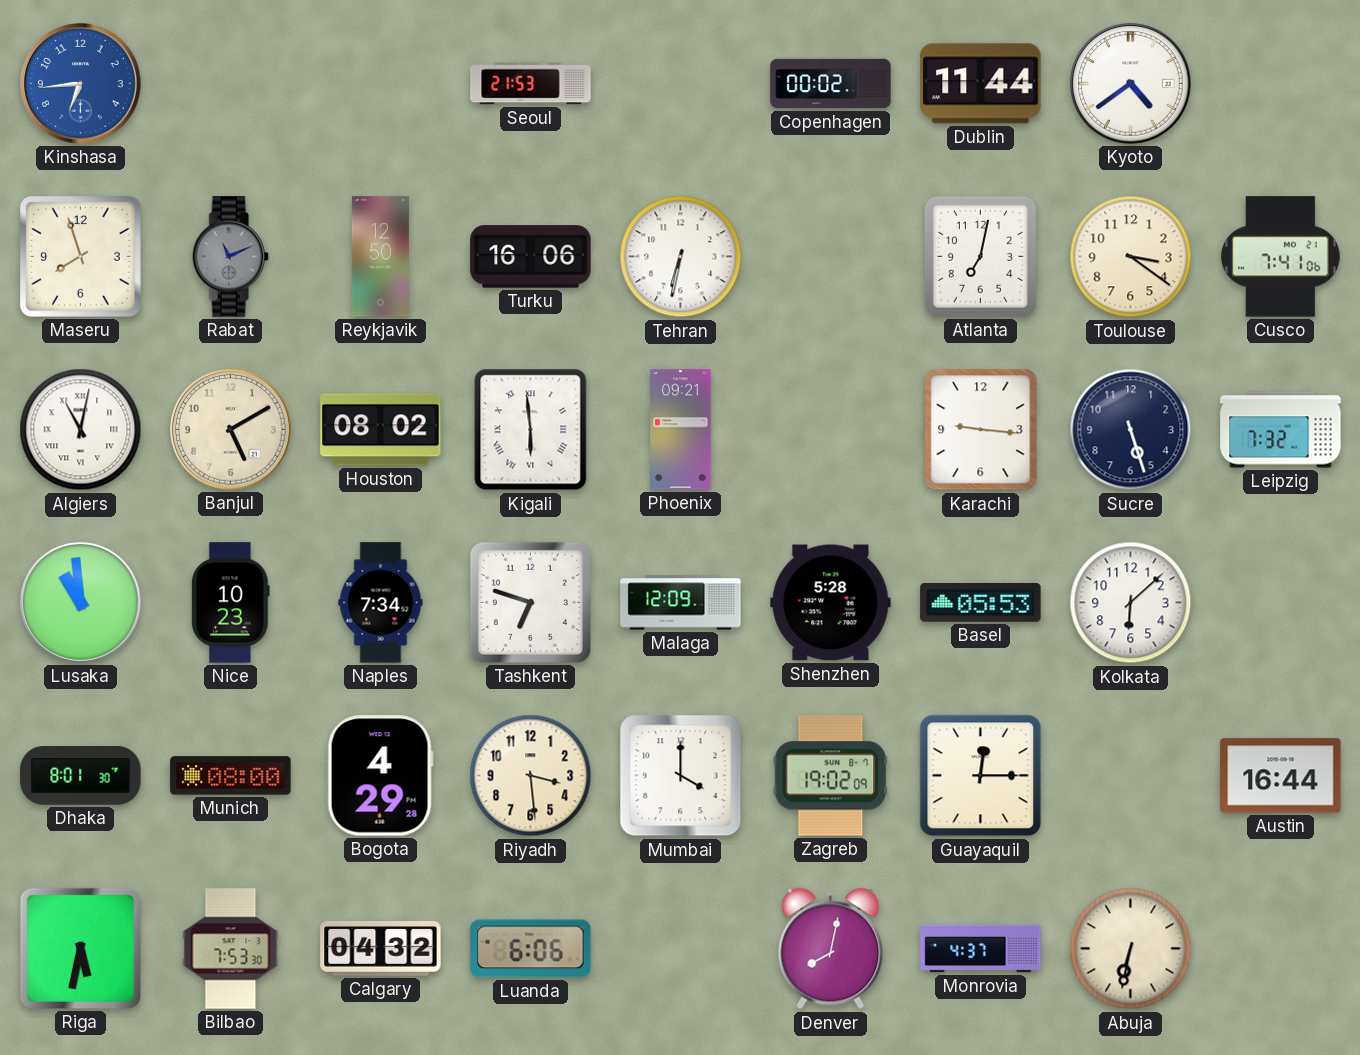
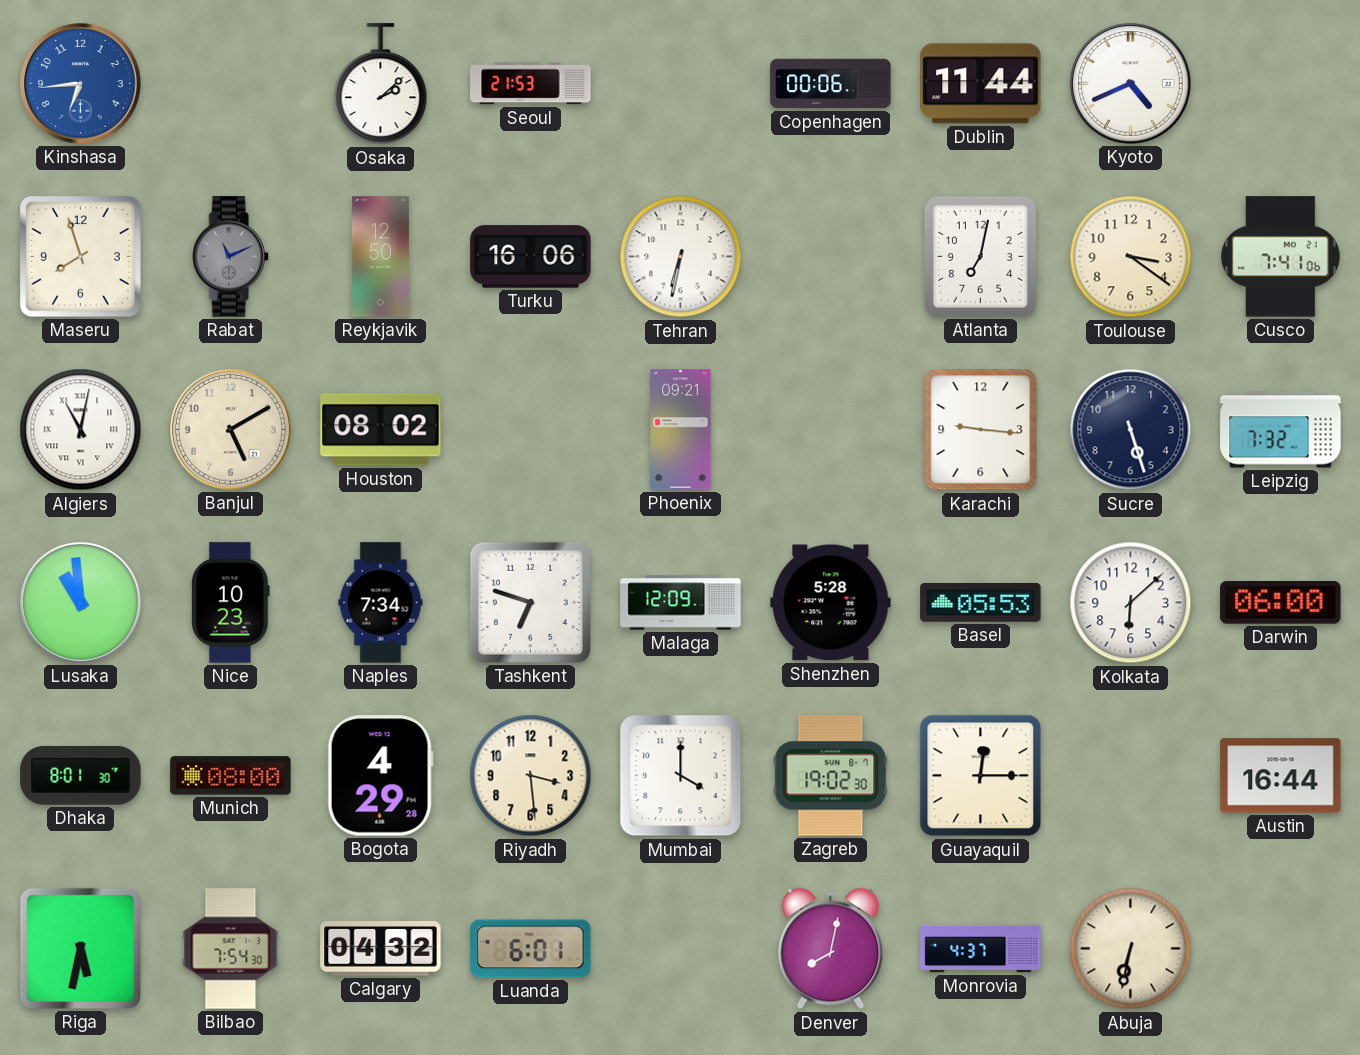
Osaka: none -> 2:08 (381, 84)
Copenhagen: 00:02 -> 00:06 (831, 84)
Kyoto: 4:39 -> 4:41 (1131, 84)
Kigali: 5:59 -> none (531, 430)
Darwin: none -> 06:00 (1281, 603)
Zagreb: 19:02:09 -> 19:02:30 (831, 776)
Bilbao: 7:53 -> 7:54 (231, 949)
Luanda: 6:06 -> 6:01 (531, 949)
